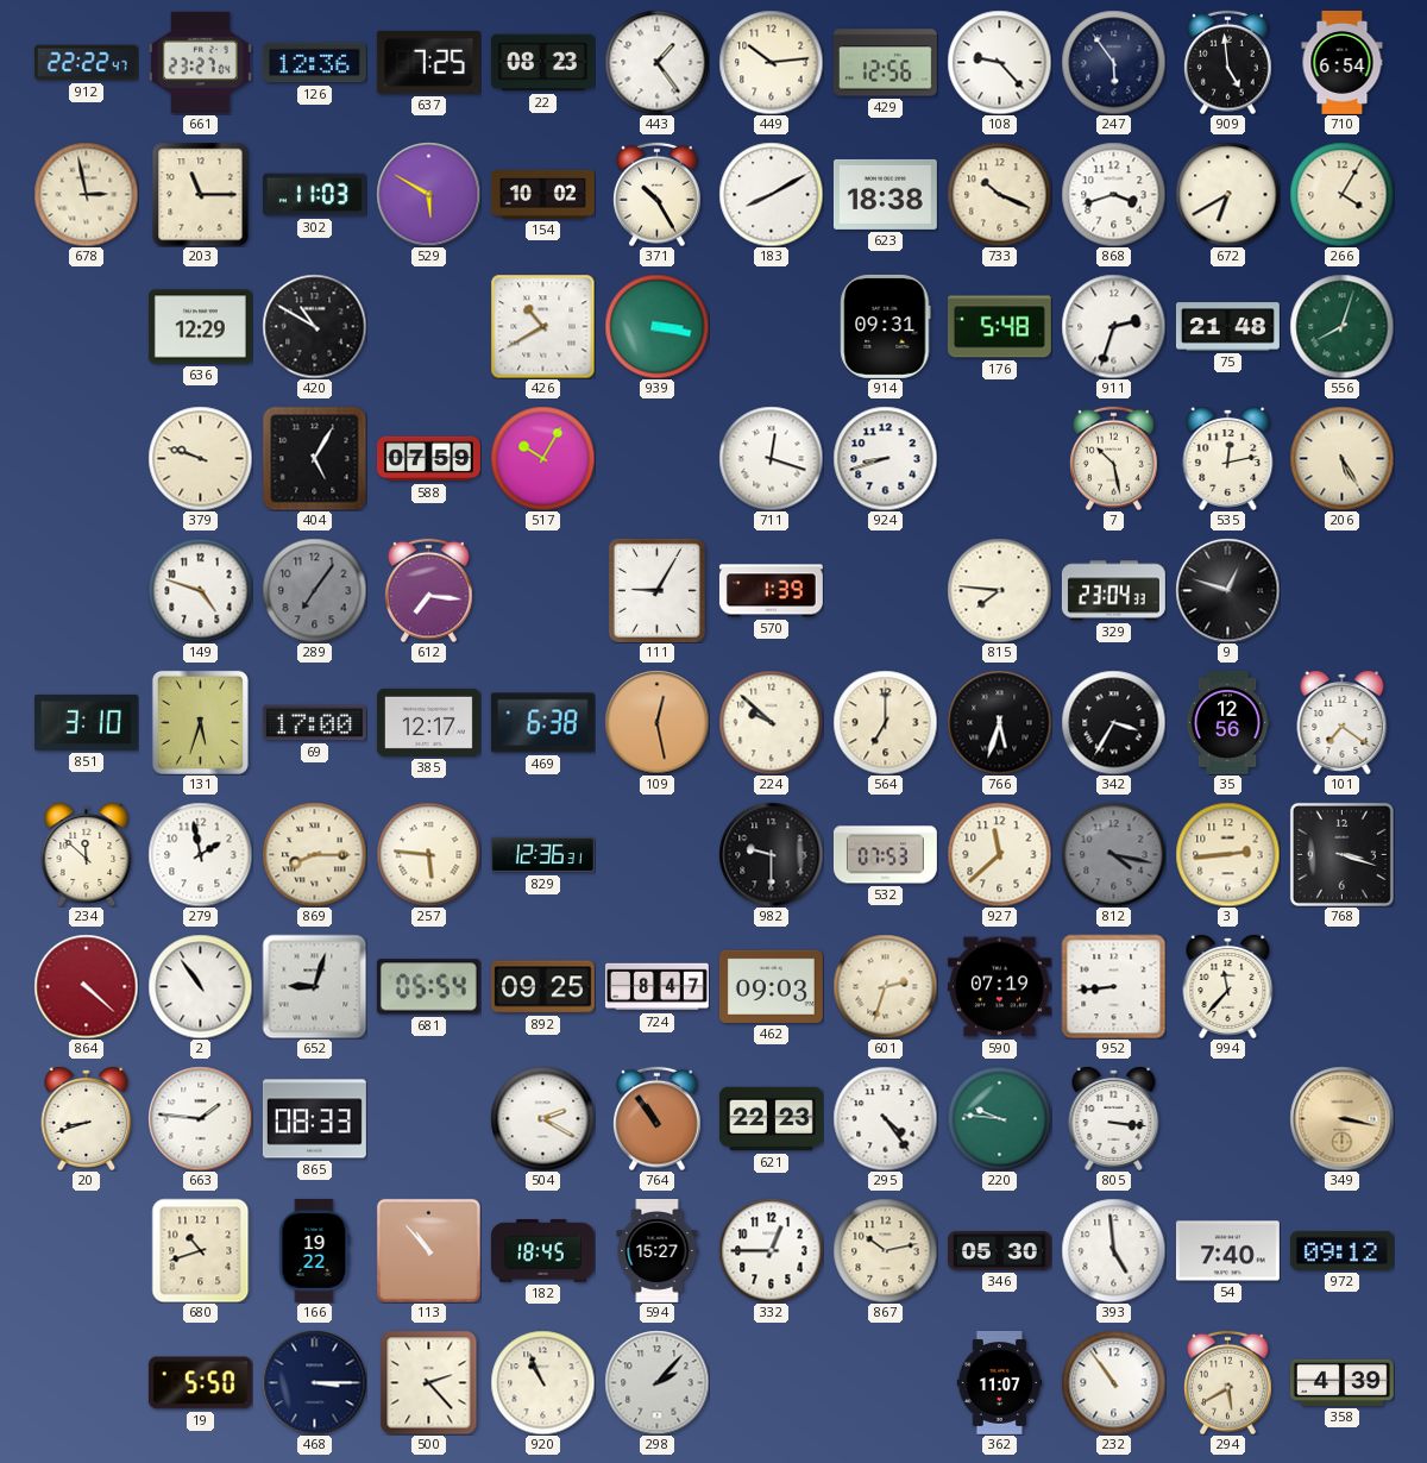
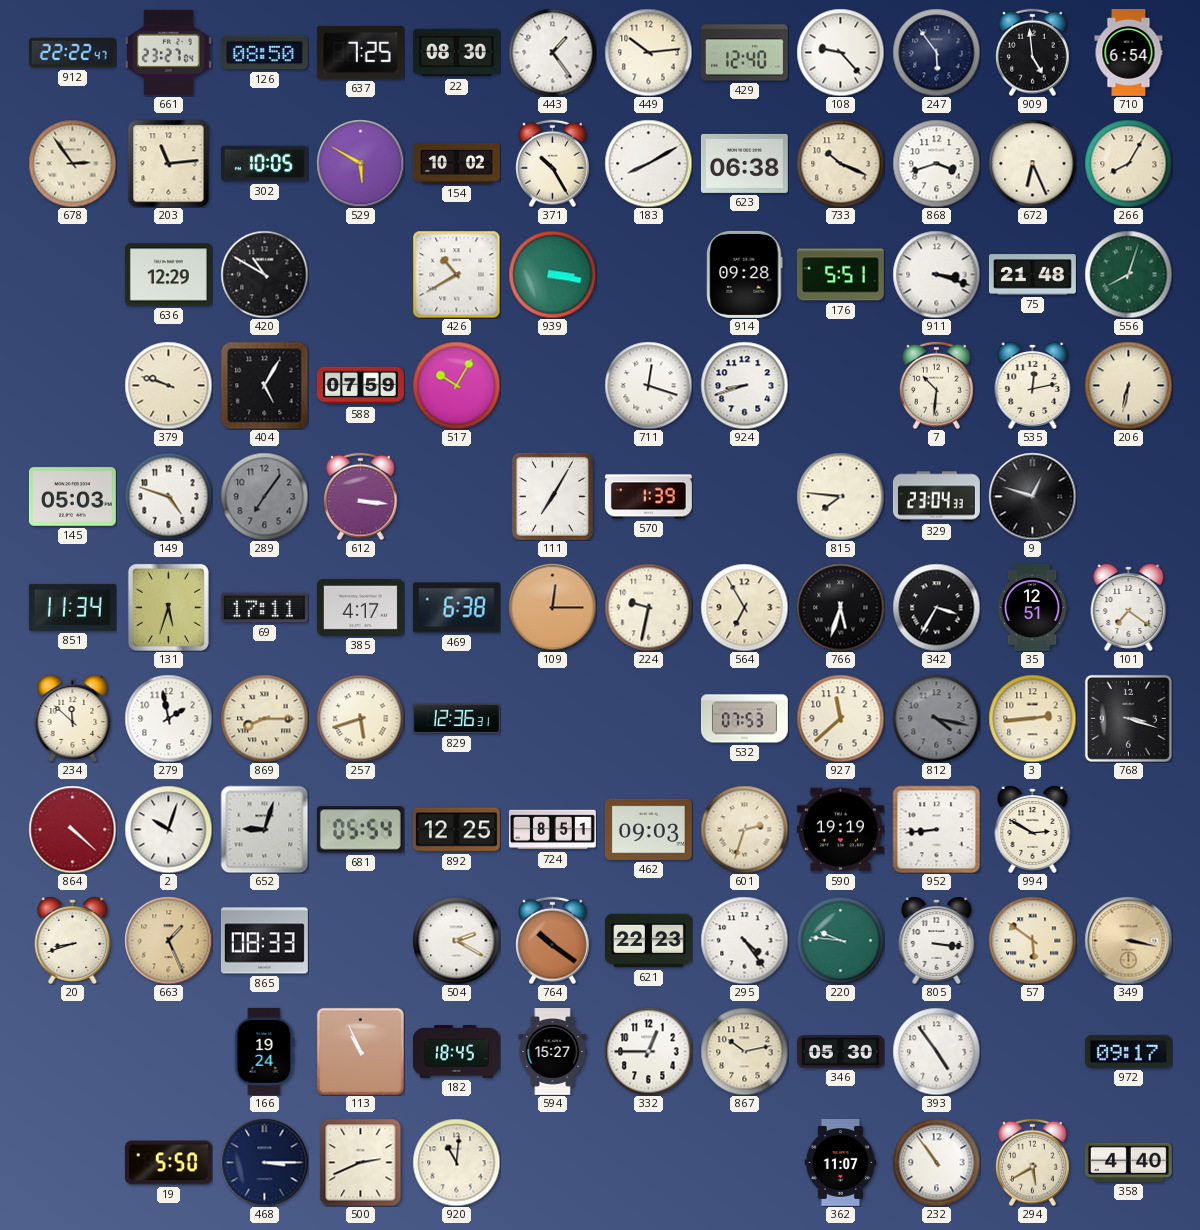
126: 12:36 -> 08:50 (264, 53)
22: 08:23 -> 08:30 (456, 53)
429: 12:56 -> 12:40 (744, 53)
678: 2:58 -> 2:54 (72, 163)
203: 11:15 -> 11:14 (169, 163)
302: 11:03 -> 10:05 (264, 164)
623: 18:38 -> 06:38 (744, 163)
672: 6:40 -> 6:26 (1032, 163)
266: 4:05 -> 8:05 (1128, 163)
914: 09:31 -> 09:28 (745, 274)
176: 5:48 -> 5:51 (840, 275)
911: 2:33 -> 3:18 (936, 274)
7: 10:28 -> 10:31 (937, 385)
206: 5:25 -> 6:32 (1128, 385)
145: none -> 05:03 (72, 497)
612: 7:16 -> 3:16 (361, 496)
111: 9:05 -> 7:05 (552, 496)
851: 3:10 -> 11:34 (72, 607)
69: 17:00 -> 17:11 (264, 608)
385: 12:17 -> 4:17 (360, 607)
109: 12:28 -> 12:15 (552, 607)
224: 9:52 -> 9:32 (648, 607)
564: 7:00 -> 6:55 (744, 607)
35: 12:56 -> 12:51 (1032, 607)
257: 5:46 -> 5:42 (360, 718)
982: 9:30 -> none (771, 854)
2: 10:54 -> 10:03 (168, 829)
892: 09:25 -> 12:25 (456, 830)
724: 8:47 -> 8:51 (552, 830)
590: 07:19 -> 19:19 (840, 830)
994: 11:37 -> 2:50 (1033, 829)
663: 1:46 -> 1:26 (168, 940)
663 dial: white -> champagne (168, 940)
764: 10:54 -> 10:21 (553, 940)
57: none -> 5:51 (1032, 940)
680: 10:42 -> none (201, 1250)
166: 19:22 -> 19:24 (265, 1051)
113: 10:53 -> 10:56 (360, 1051)
393: 4:59 -> 4:54 (936, 1051)
54: 7:40 -> none (1227, 1251)
972: 09:12 -> 09:17 (1128, 1051)
500: 2:23 -> 2:41 (361, 1162)
920: 10:56 -> 11:01 (456, 1162)
298: 2:07 -> none (656, 1382)
358: 4:39 -> 4:40 (1128, 1162)
